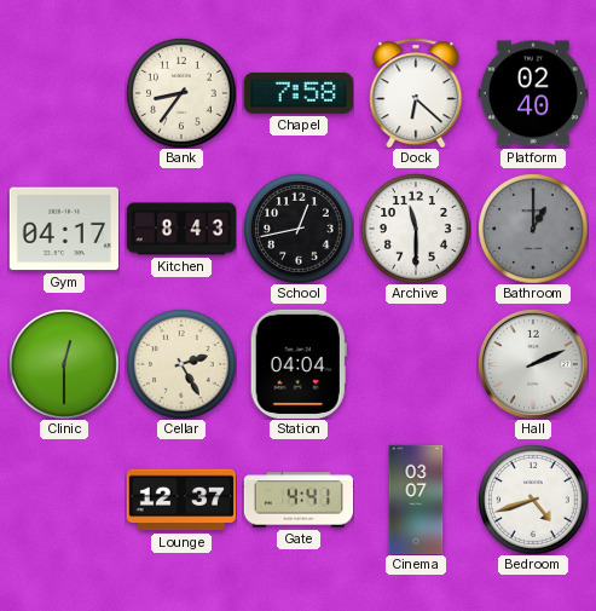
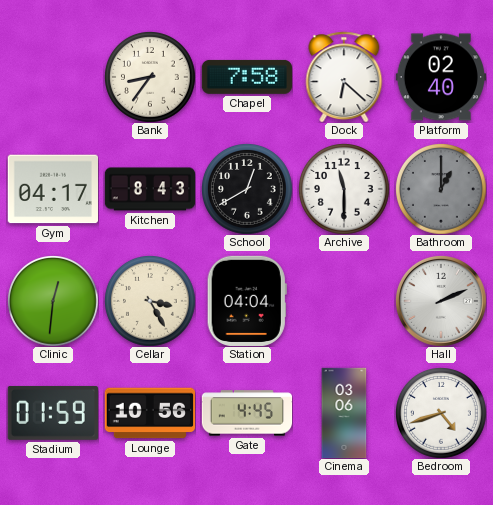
School: 12:43 -> 12:40 (247, 189)
Clinic: 12:30 -> 12:31 (53, 301)
Cellar: 2:25 -> 3:25 (150, 301)
Stadium: none -> 01:59 (53, 413)
Lounge: 12:37 -> 10:56 (149, 413)
Gate: 4:41 -> 4:45 (247, 413)
Cinema: 03:07 -> 03:06 (344, 413)
